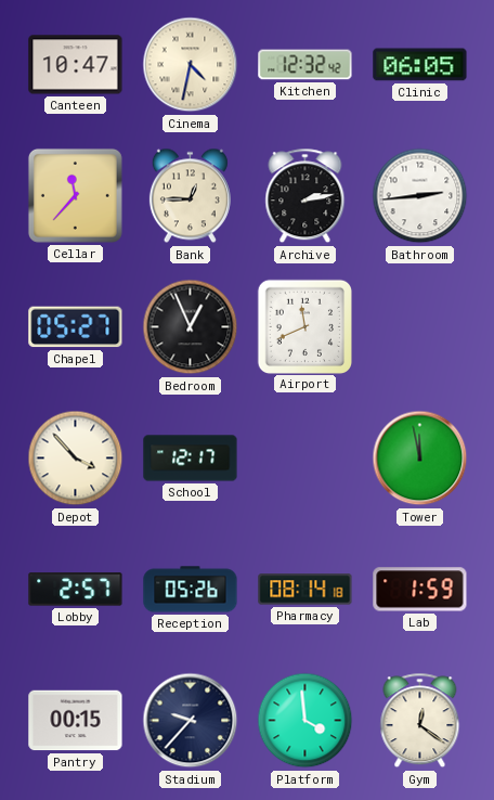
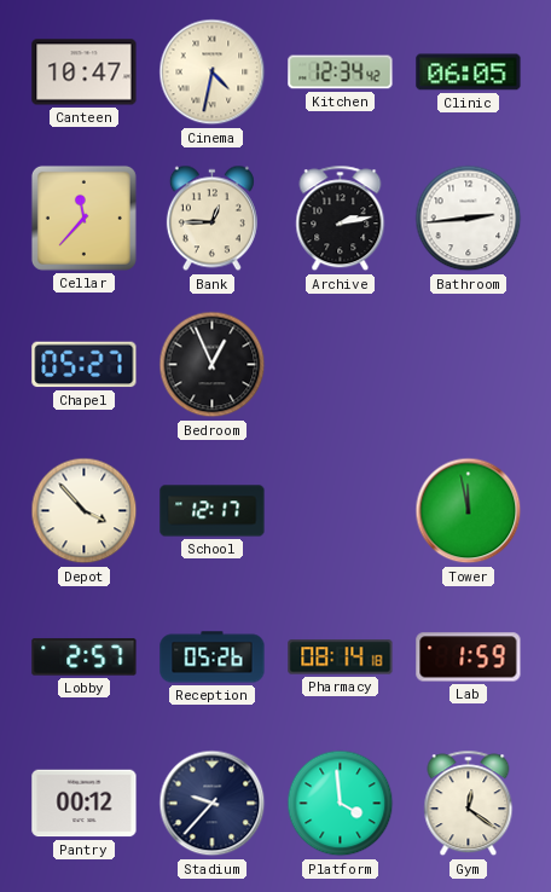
Kitchen: 12:32 -> 12:34 (341, 73)
Airport: 11:41 -> none (304, 326)
Pantry: 00:15 -> 00:12 (85, 804)
